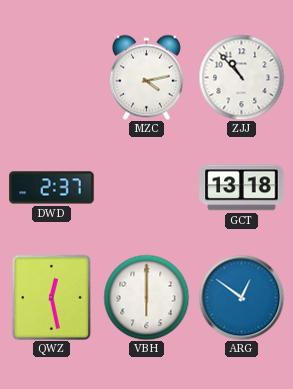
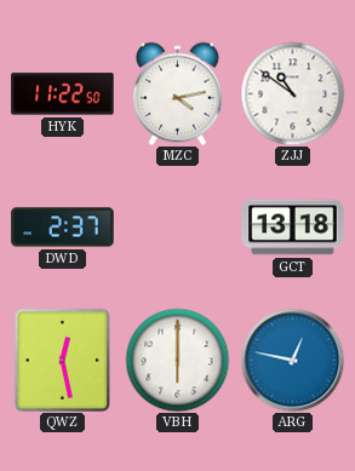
HYK: none -> 11:22 (63, 94)
ZJJ: 10:53 -> 10:51 (292, 93)
ARG: 12:51 -> 12:47 (292, 360)
